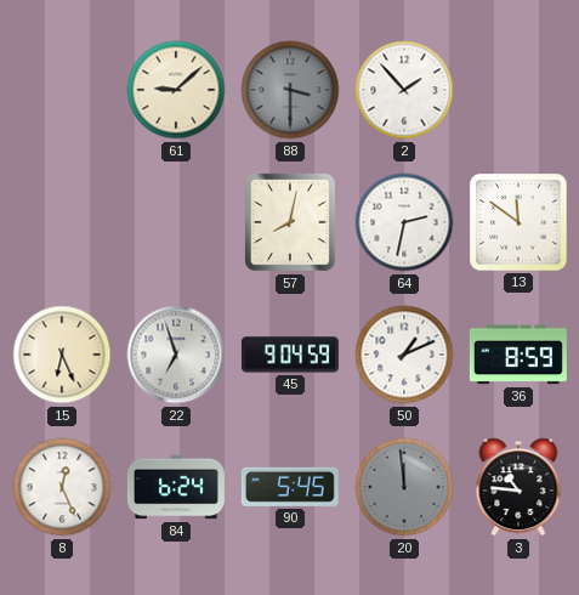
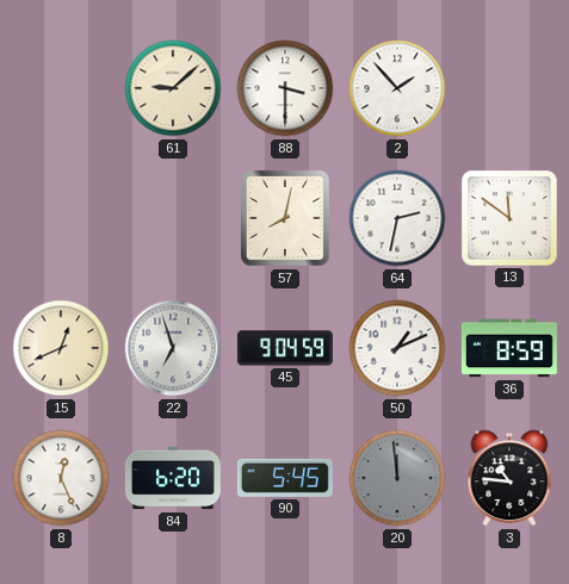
88 dial: grey -> white (285, 88)
15: 6:26 -> 12:41 (61, 348)
84: 6:24 -> 6:20 (173, 478)
